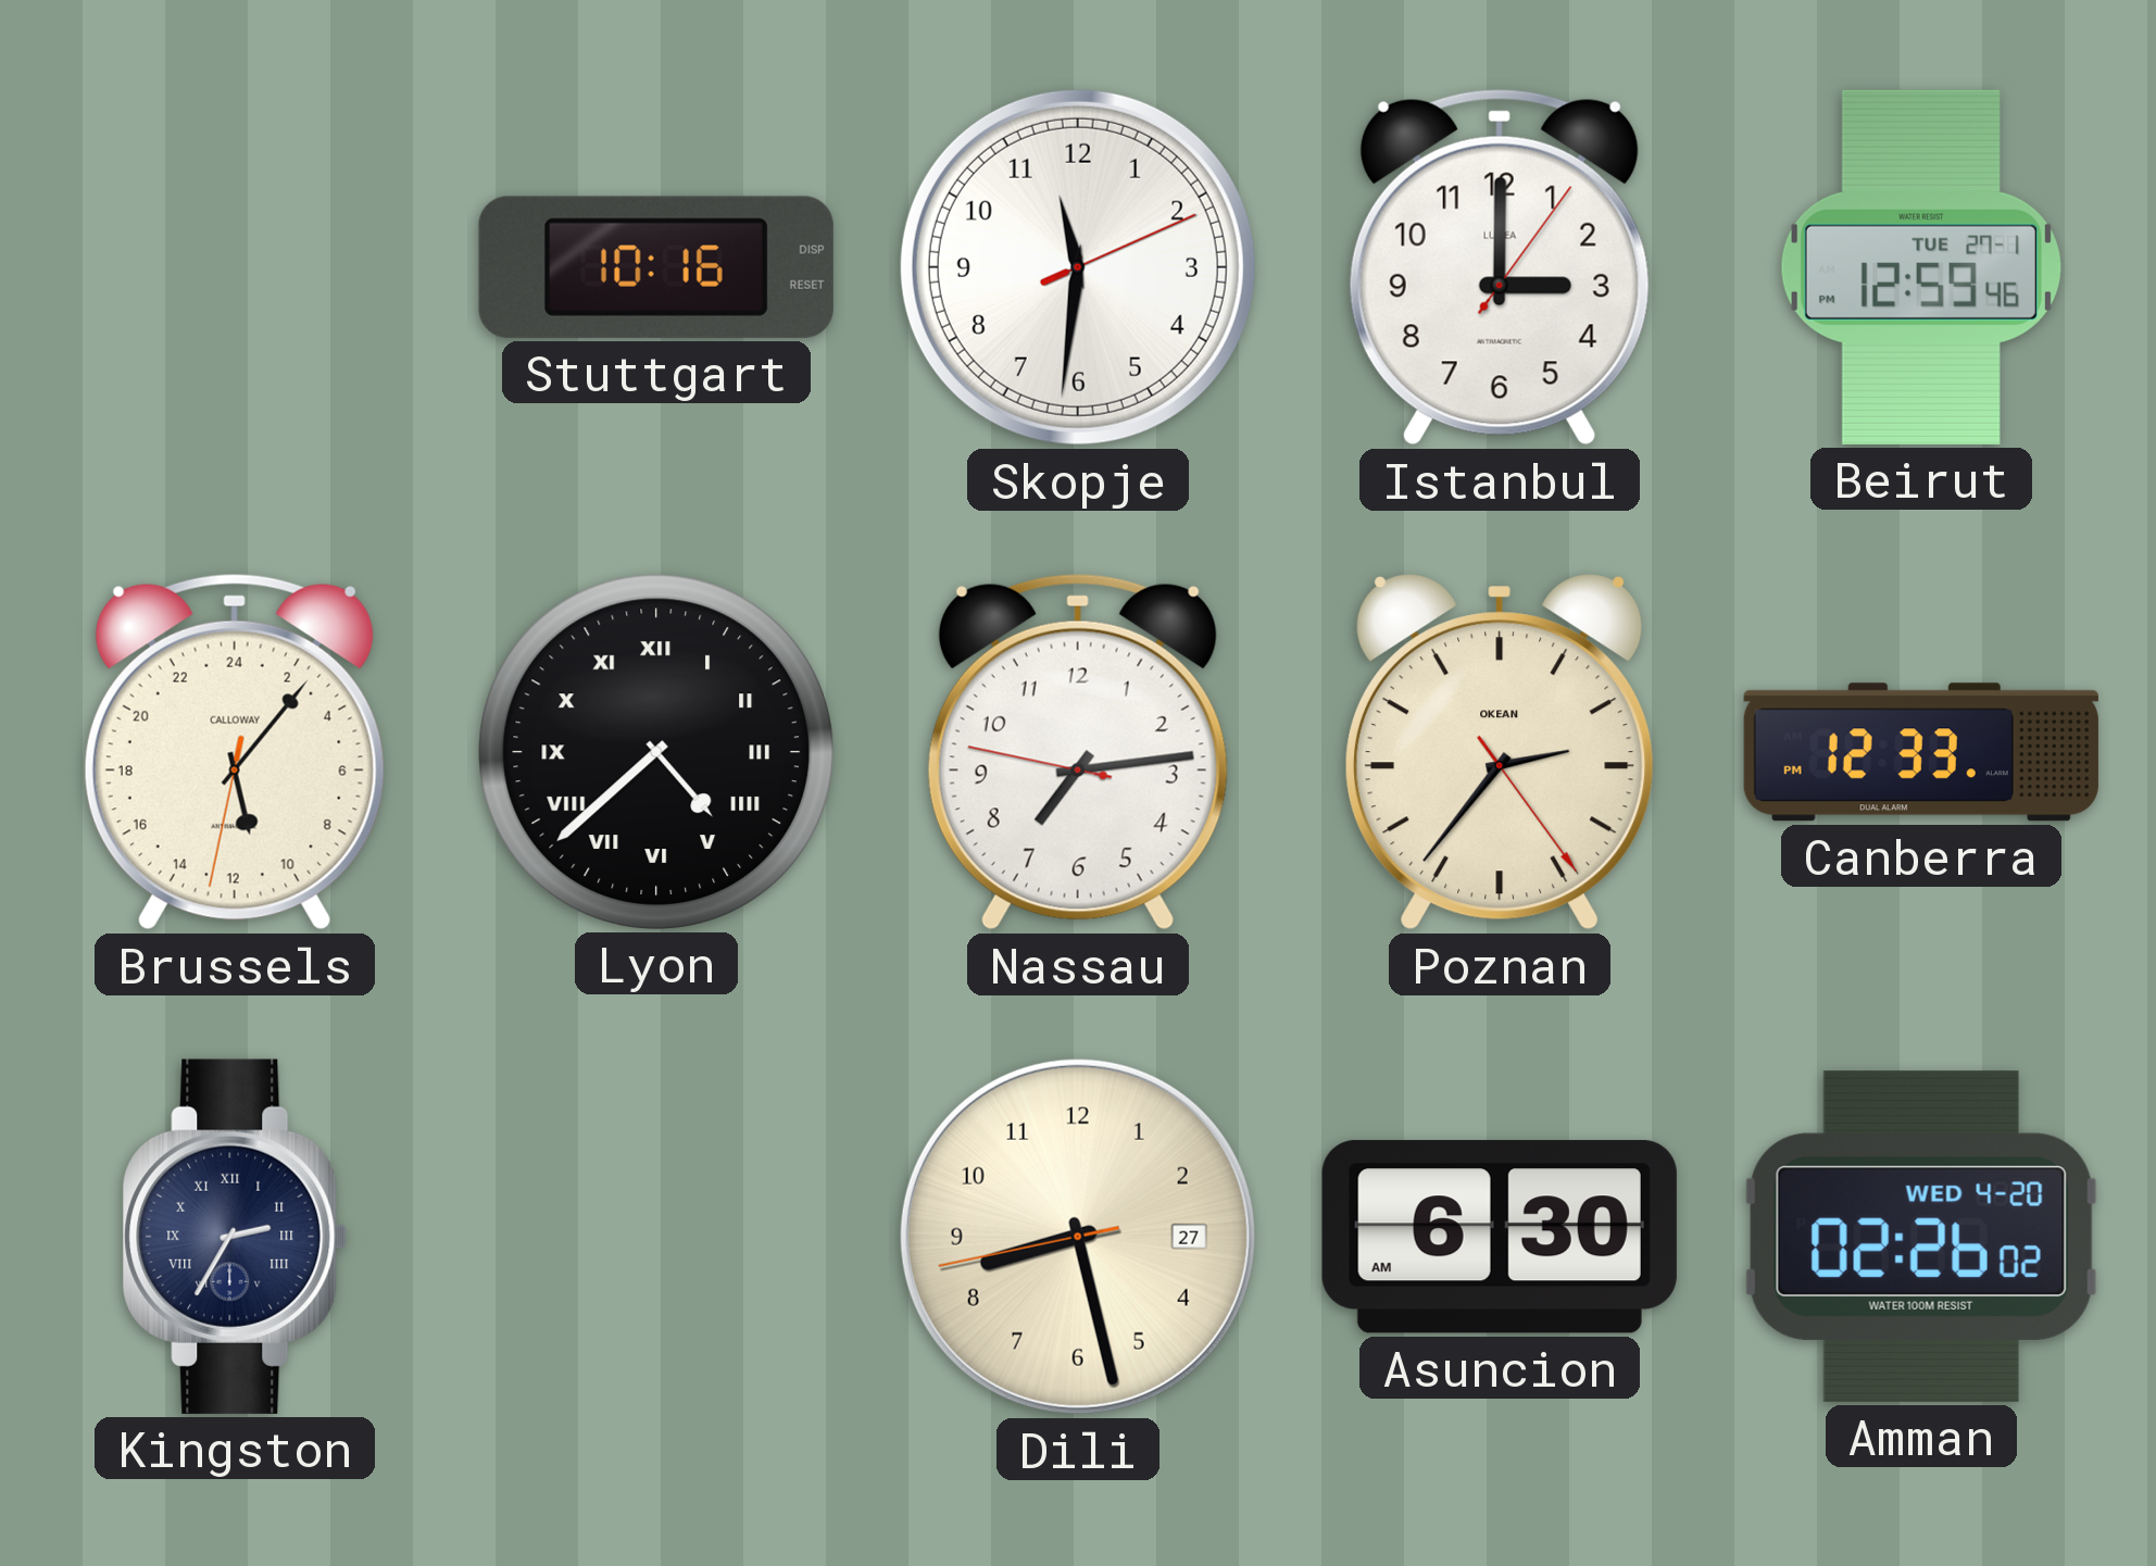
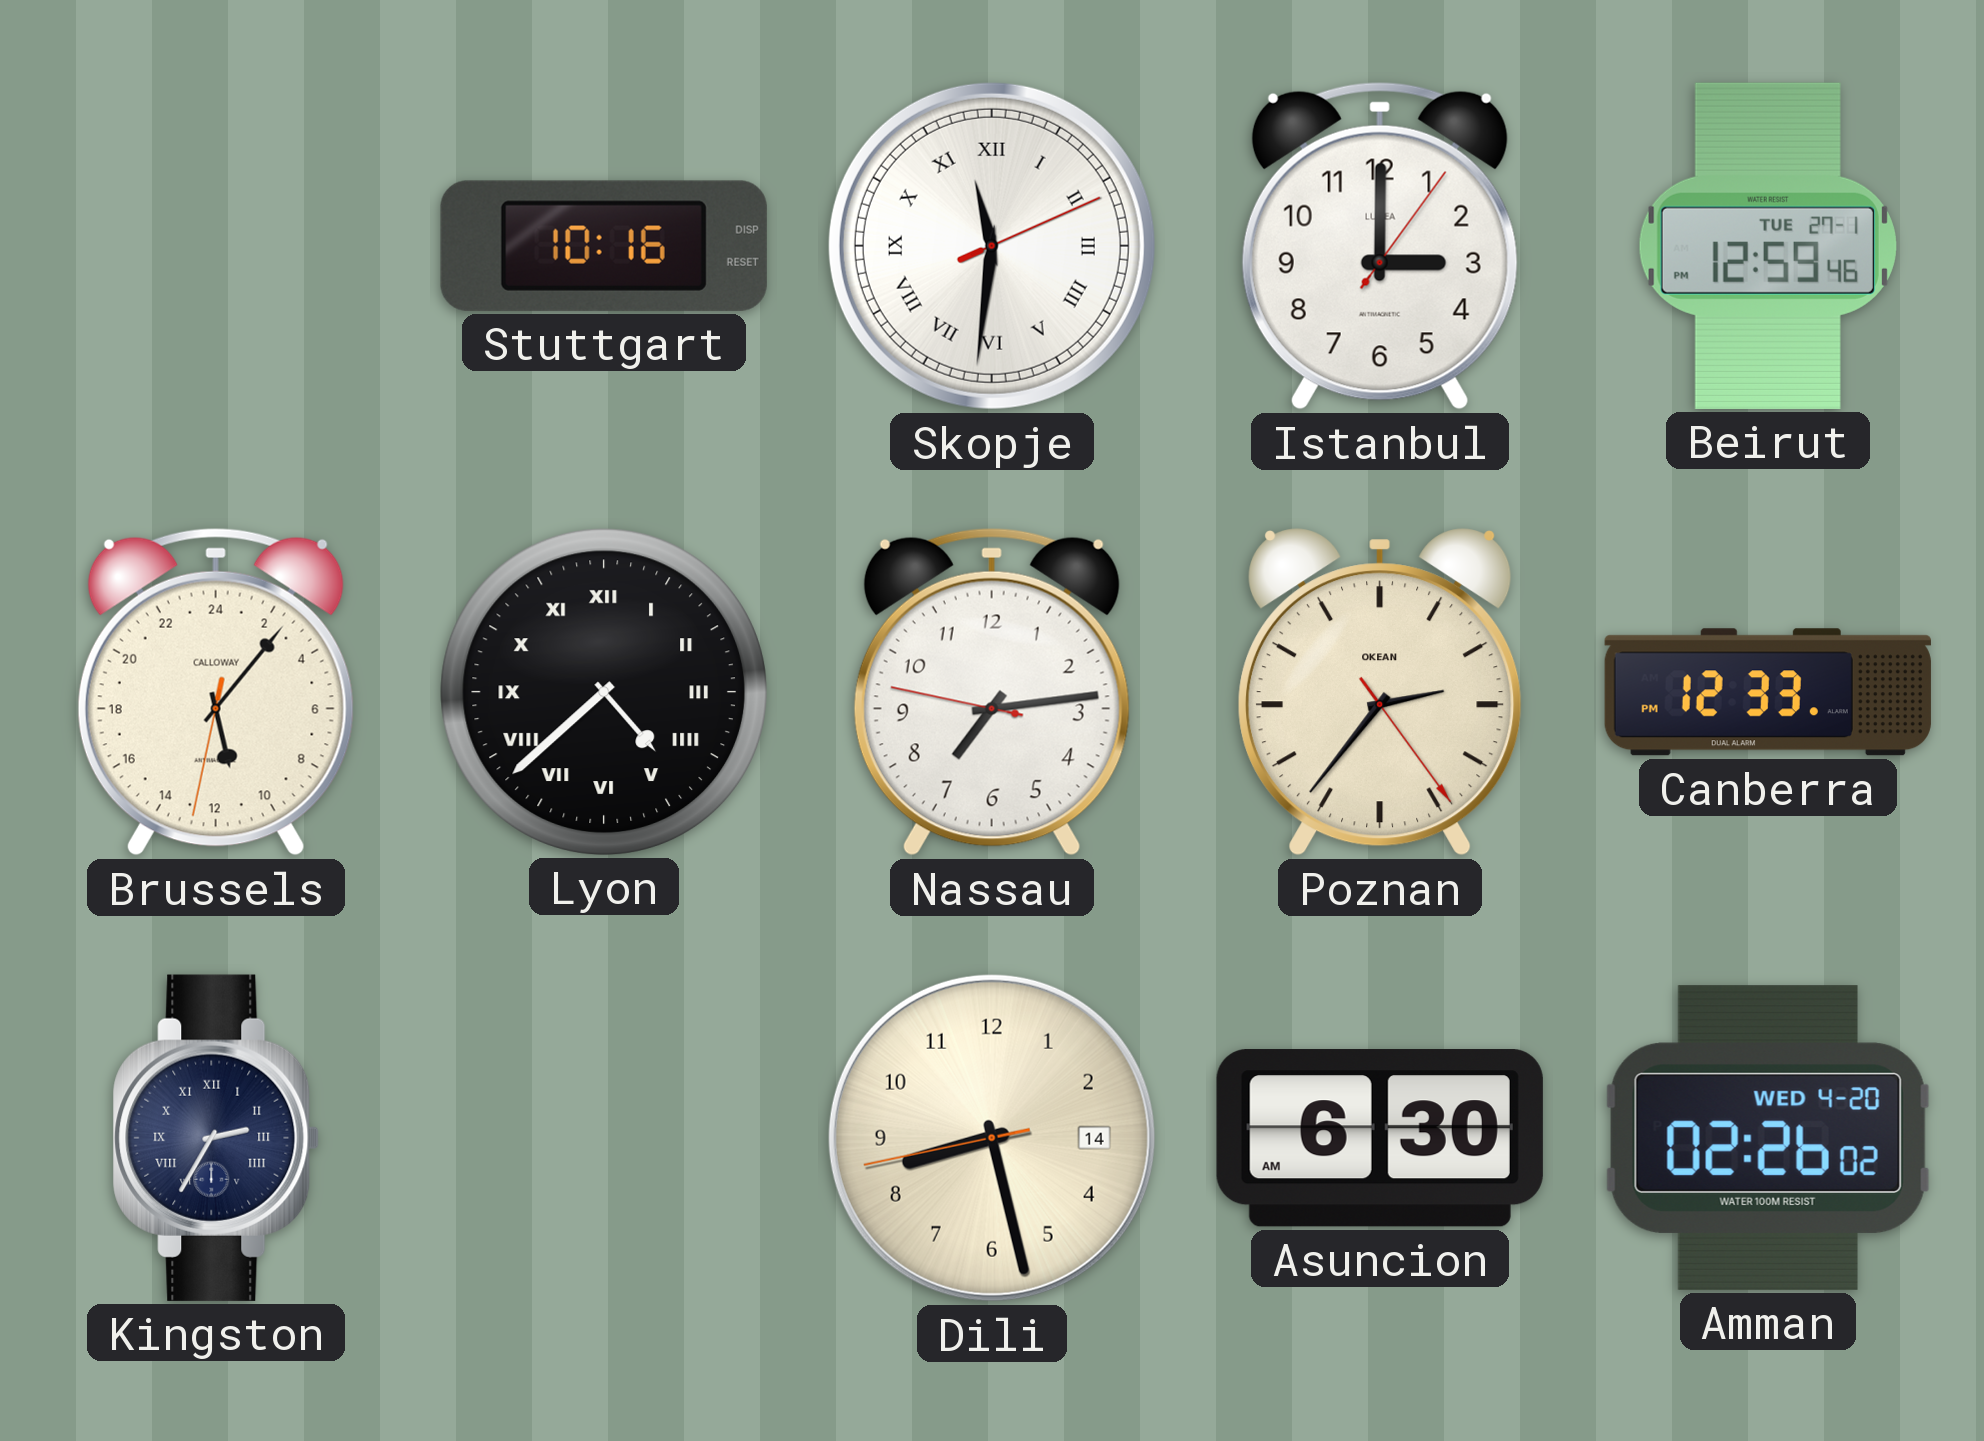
Skopje numerals: Arabic -> Roman (992, 246)
Dili date: 27 -> 14 (992, 1138)
